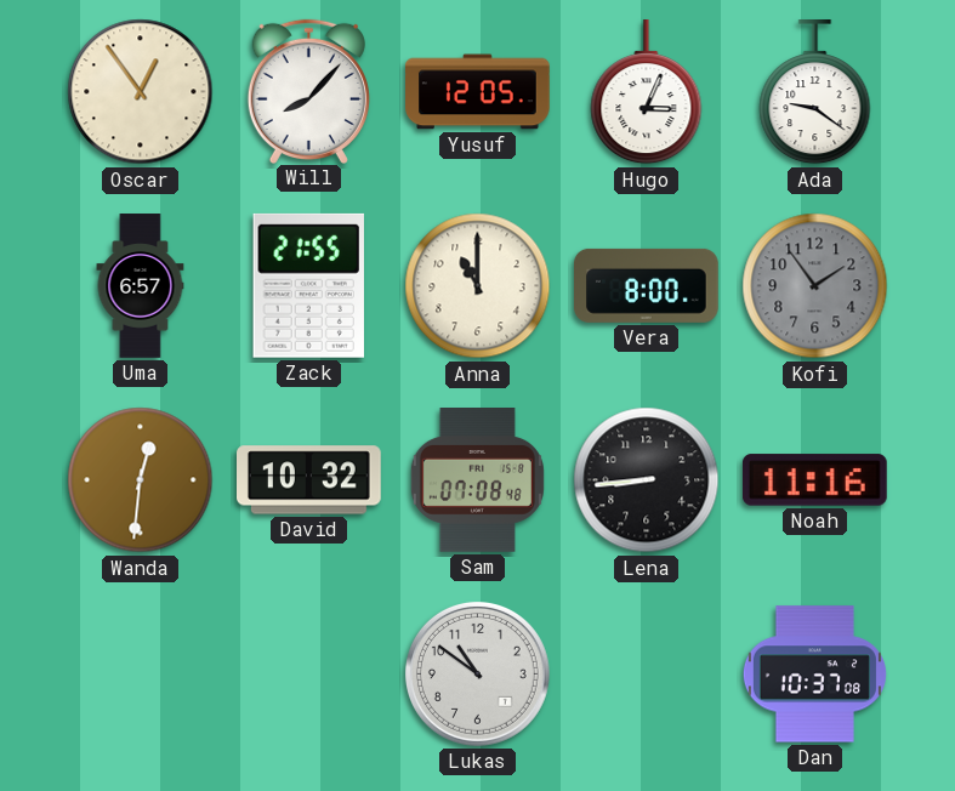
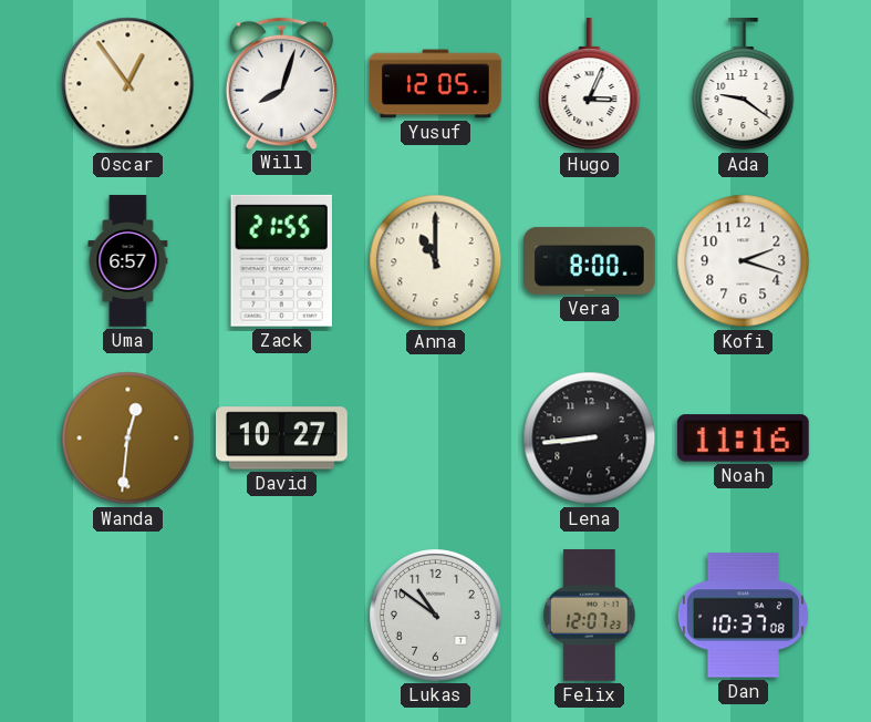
Will: 8:07 -> 8:03 (281, 83)
Kofi: 1:54 -> 2:18 (744, 261)
Kofi dial: grey -> white (744, 261)
David: 10:32 -> 10:27 (282, 439)
Sam: 07:08 -> none (477, 480)
Felix: none -> 12:07 (590, 616)
